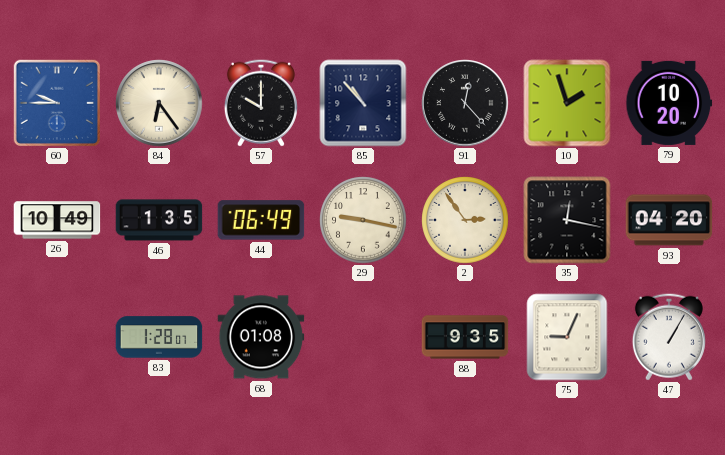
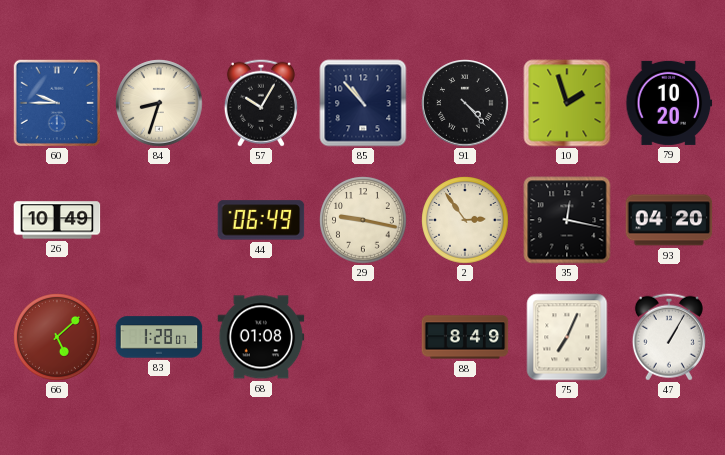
84: 6:24 -> 8:33 (159, 103)
57: 10:00 -> 10:05 (261, 103)
91: 12:23 -> 4:23 (465, 103)
46: 1:35 -> none (159, 220)
66: none -> 5:08 (57, 337)
88: 9:35 -> 8:49 (465, 337)
75: 9:04 -> 7:04 (567, 337)
